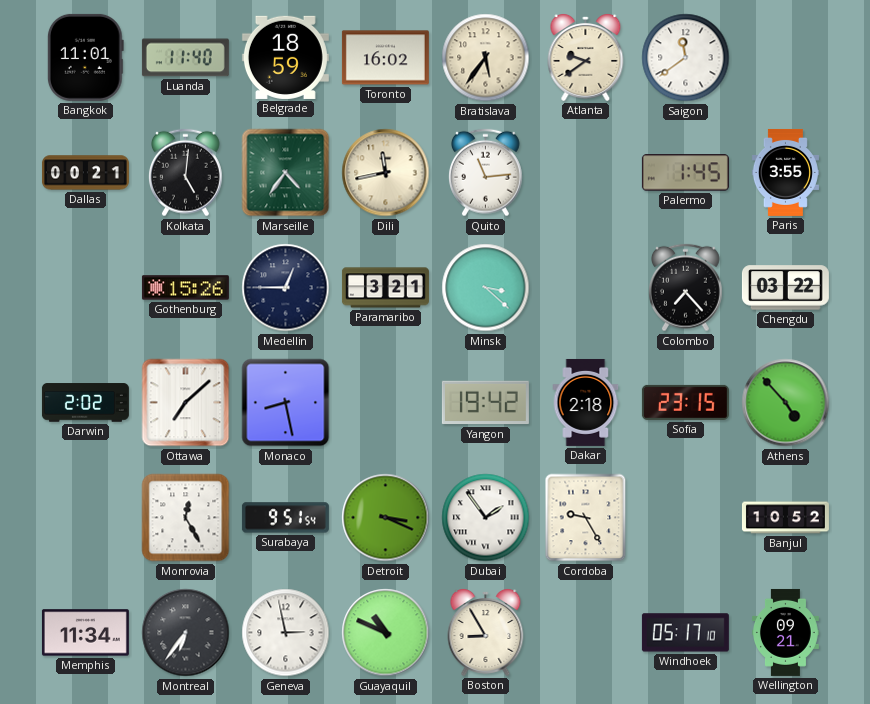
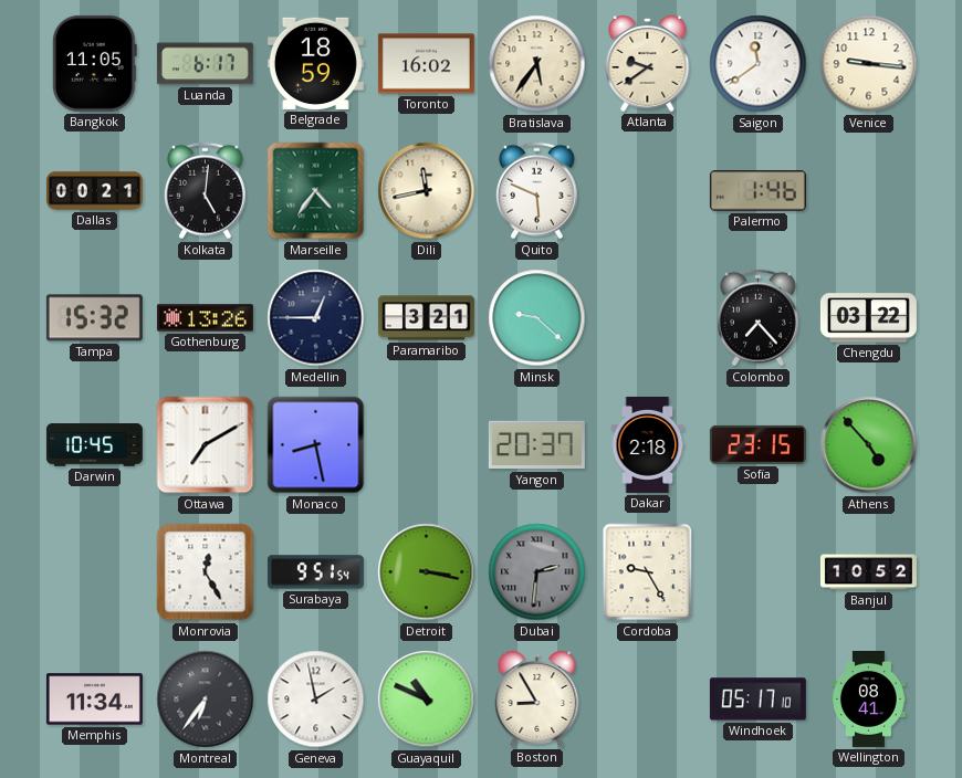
Bangkok: 11:01 -> 11:05 (94, 63)
Luanda: 11:40 -> 6:17 (205, 64)
Venice: none -> 9:16 (869, 64)
Quito: 11:14 -> 5:49 (537, 191)
Palermo: 1:45 -> 1:46 (757, 191)
Paris: 3:55 -> none (785, 172)
Tampa: none -> 15:32 (94, 318)
Gothenburg: 15:26 -> 13:26 (205, 318)
Minsk: 3:22 -> 9:22 (537, 318)
Darwin: 2:02 -> 10:45 (94, 445)
Ottawa: 7:08 -> 7:10 (206, 445)
Yangon: 19:42 -> 20:37 (536, 445)
Detroit: 3:19 -> 3:17 (427, 572)
Dubai: 1:54 -> 2:31 (537, 572)
Dubai dial: white -> grey (537, 572)
Geneva: 2:58 -> 1:58 (316, 700)
Wellington: 09:21 -> 08:41 (869, 698)
